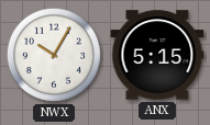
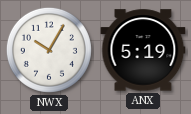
ANX: 5:15 -> 5:19 (143, 50)
